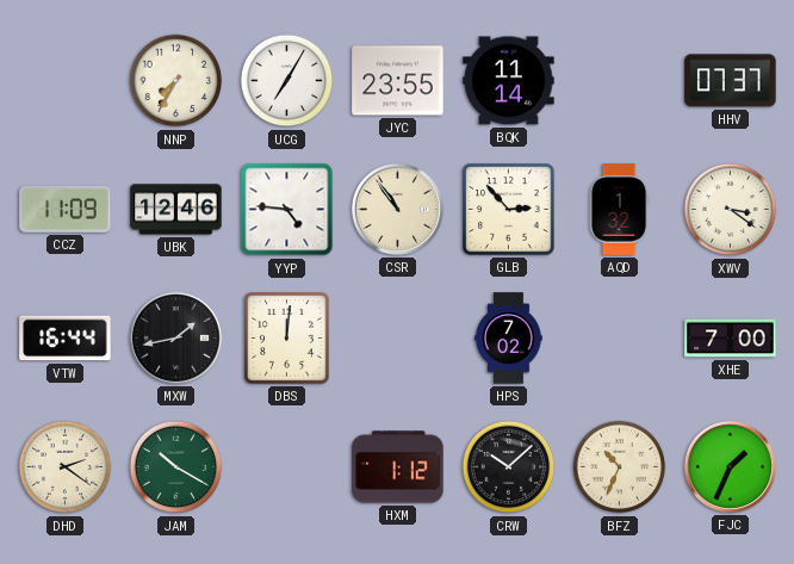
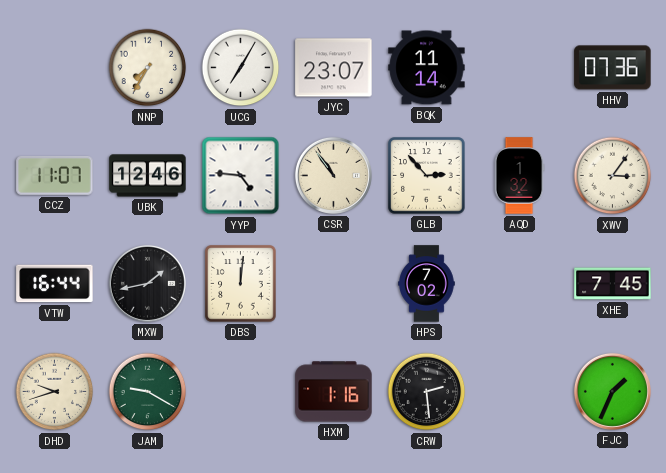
JYC: 23:55 -> 23:07 (334, 68)
HHV: 07:37 -> 07:36 (613, 68)
CCZ: 11:09 -> 11:07 (55, 175)
XWV: 3:21 -> 3:06 (613, 176)
XHE: 7:00 -> 7:45 (613, 284)
DHD: 2:21 -> 9:42 (55, 392)
JAM: 10:20 -> 9:20 (148, 392)
HXM: 1:12 -> 1:16 (334, 392)
CRW: 10:08 -> 2:29 (427, 392)
BFZ: 10:34 -> none (620, 467)
